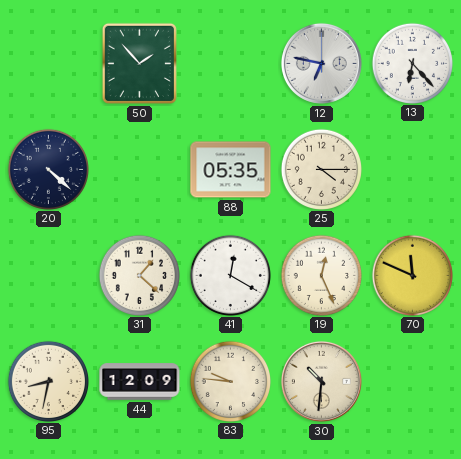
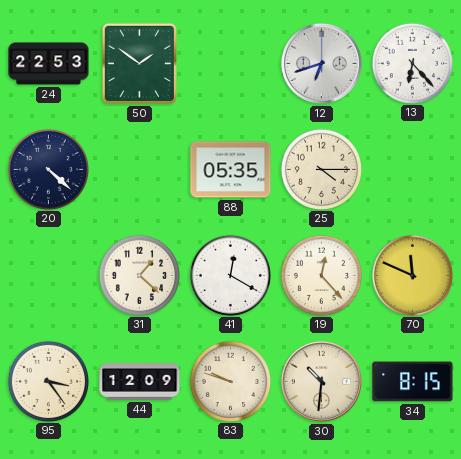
24: none -> 22:53 (49, 64)
50: 1:53 -> 1:51 (139, 63)
12: 6:47 -> 6:42 (321, 63)
19: 12:26 -> 12:23 (321, 275)
95: 8:32 -> 3:24 (48, 381)
83: 9:46 -> 9:48 (230, 381)
34: none -> 8:15 (413, 382)
